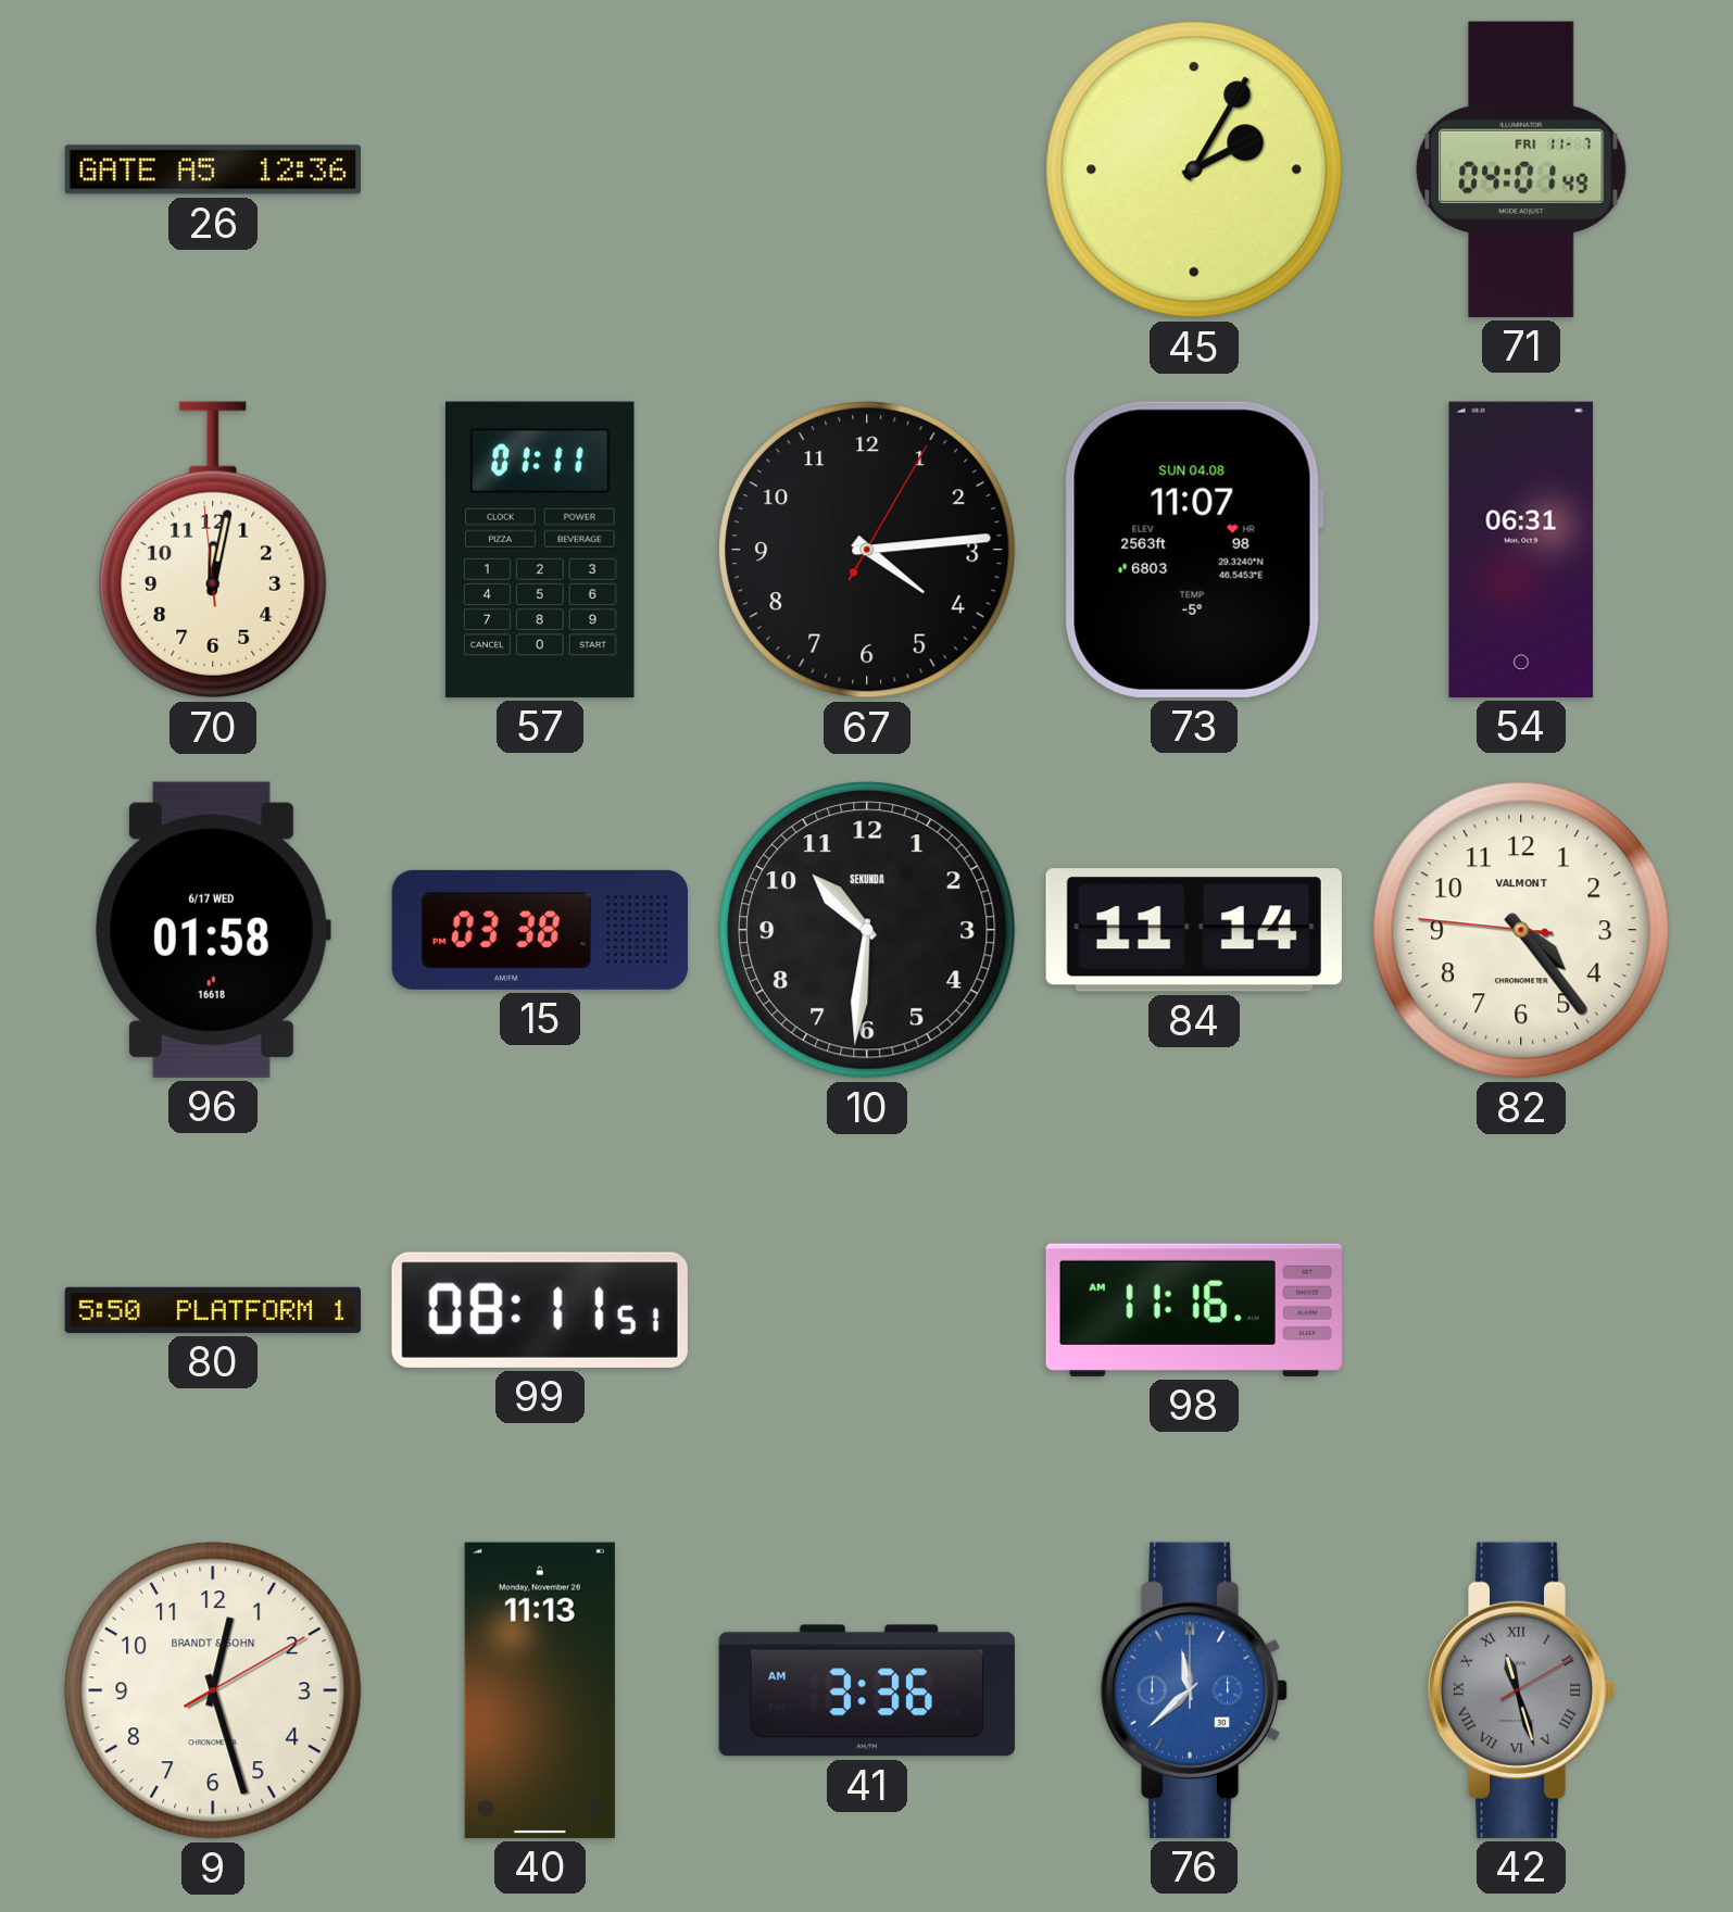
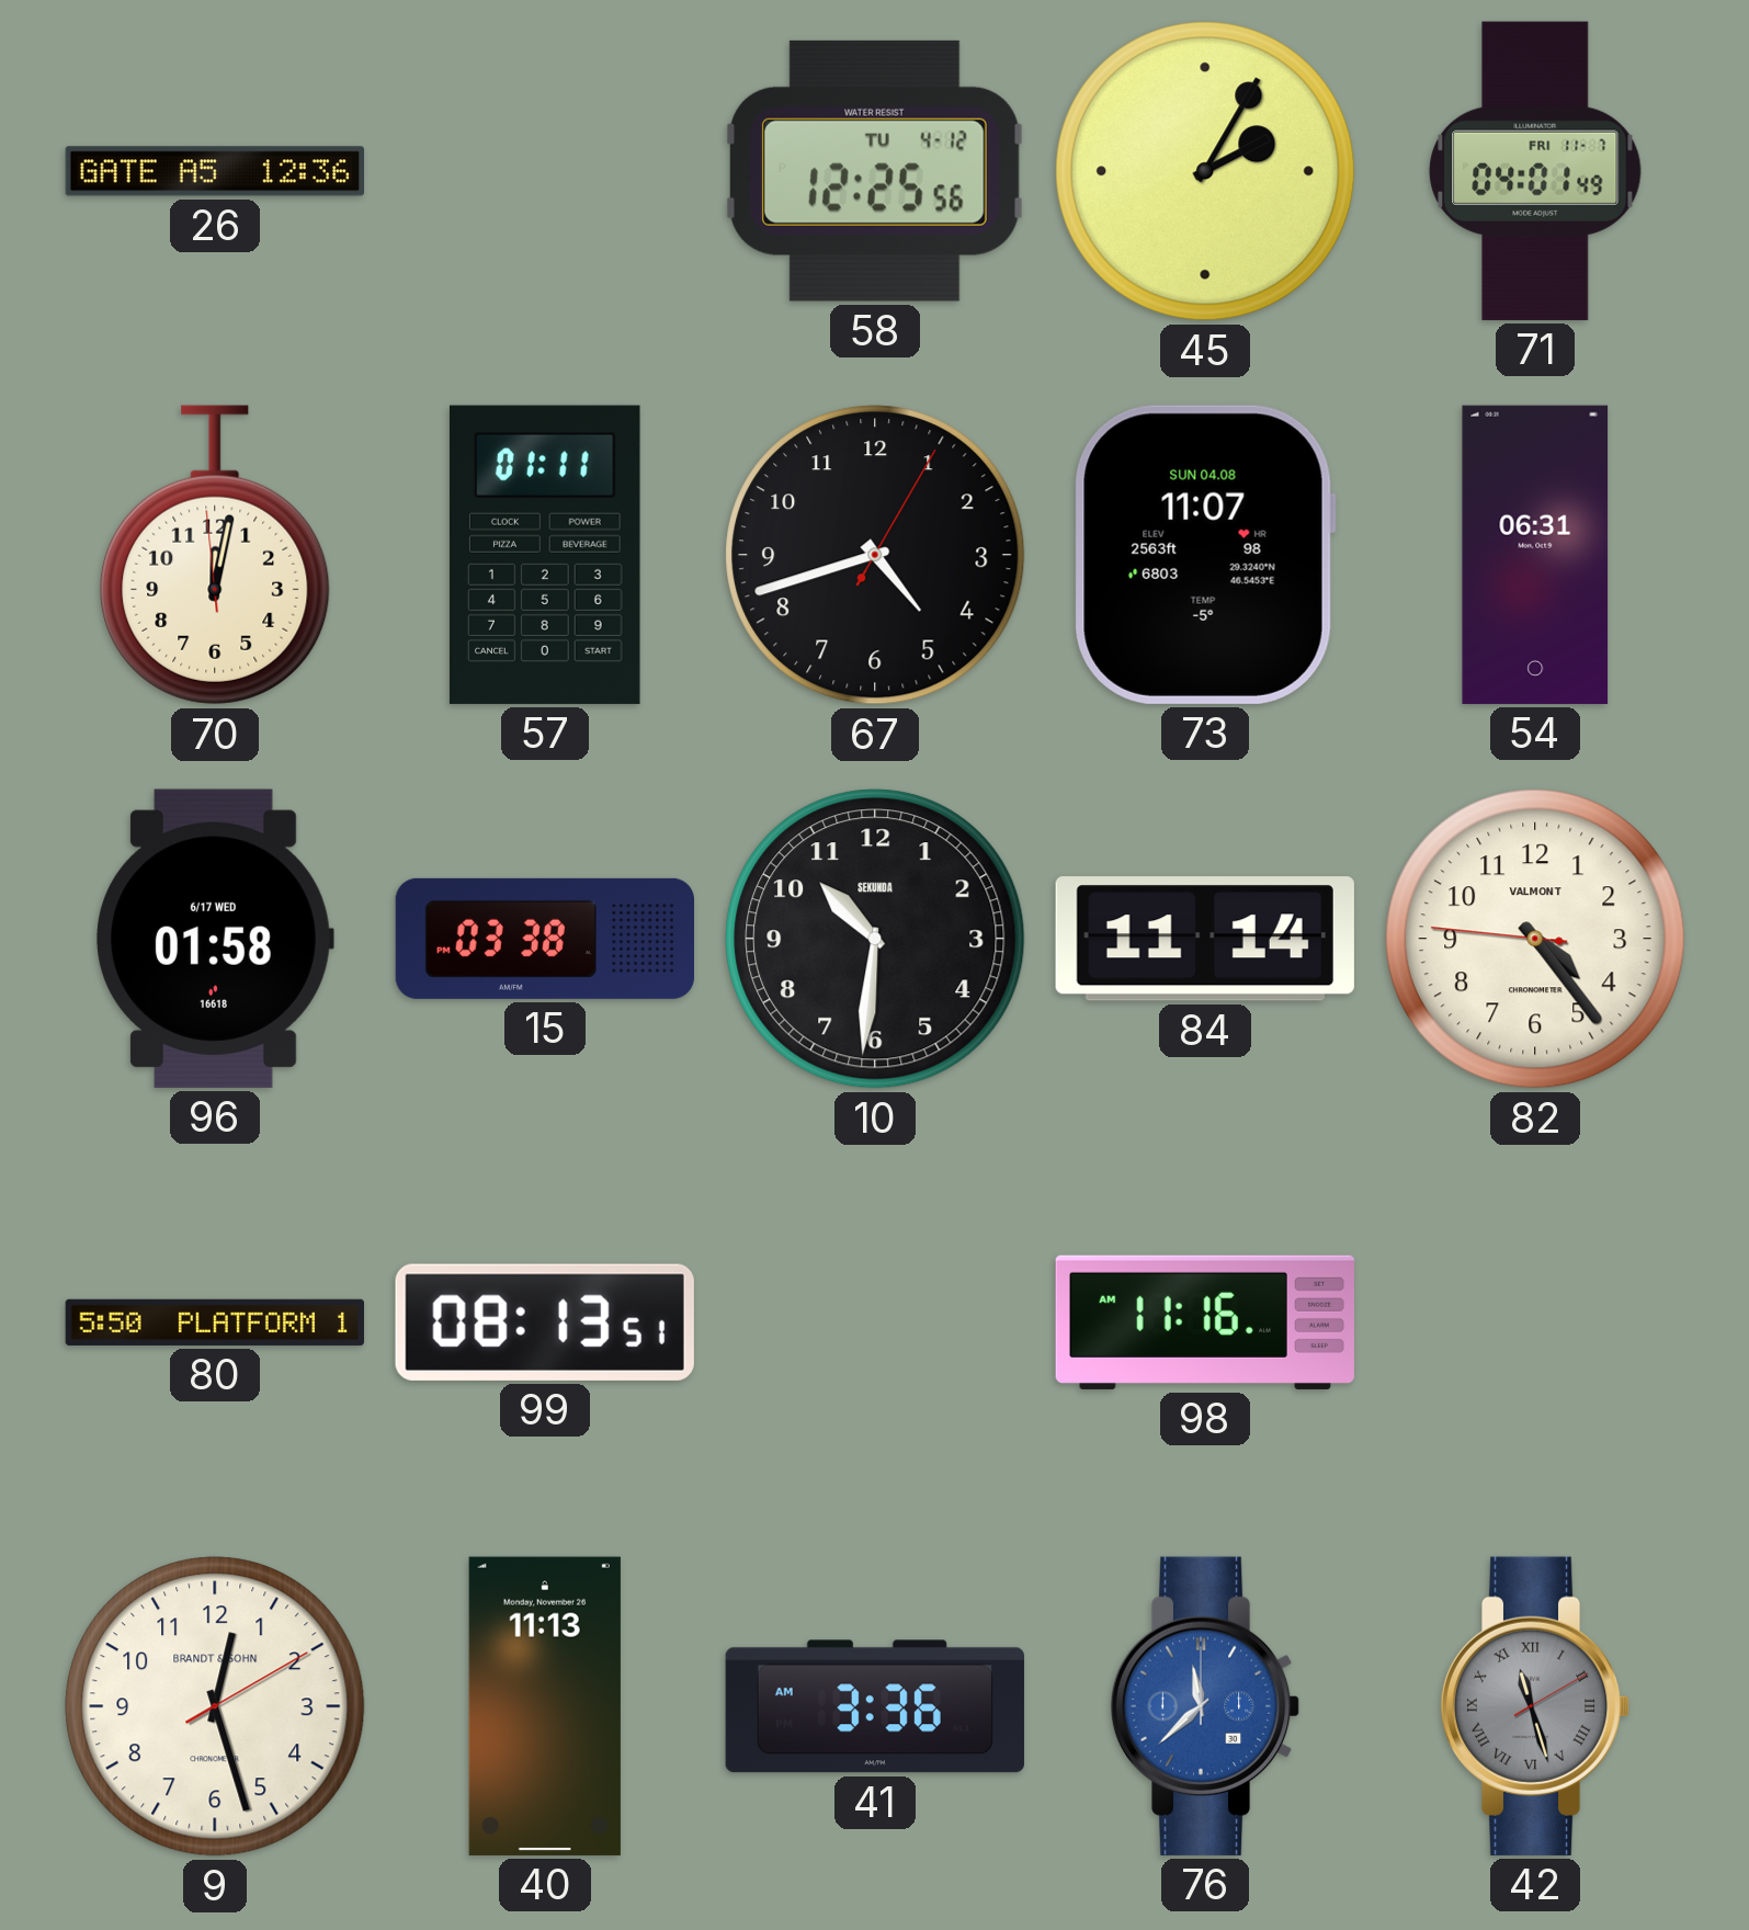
58: none -> 12:25 (875, 171)
67: 4:14 -> 4:42 (875, 555)
99: 08:11 -> 08:13 (545, 1322)
